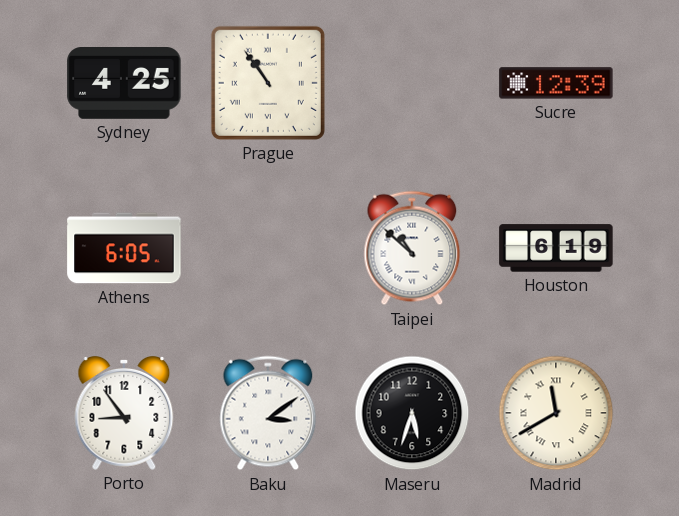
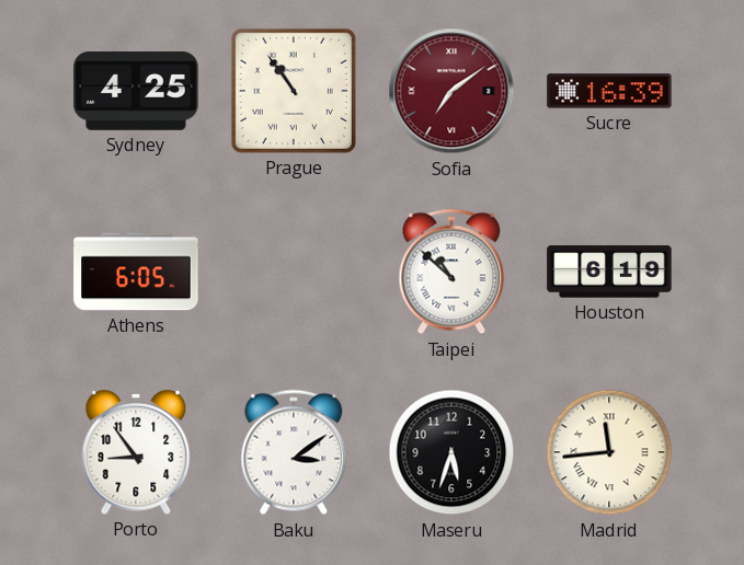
Sofia: none -> 7:09 (451, 91)
Sucre: 12:39 -> 16:39 (609, 91)
Madrid: 11:40 -> 11:44 (609, 452)
